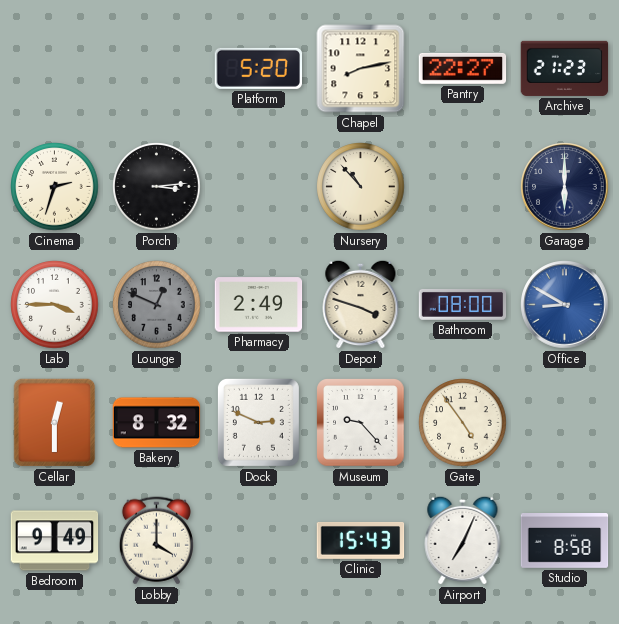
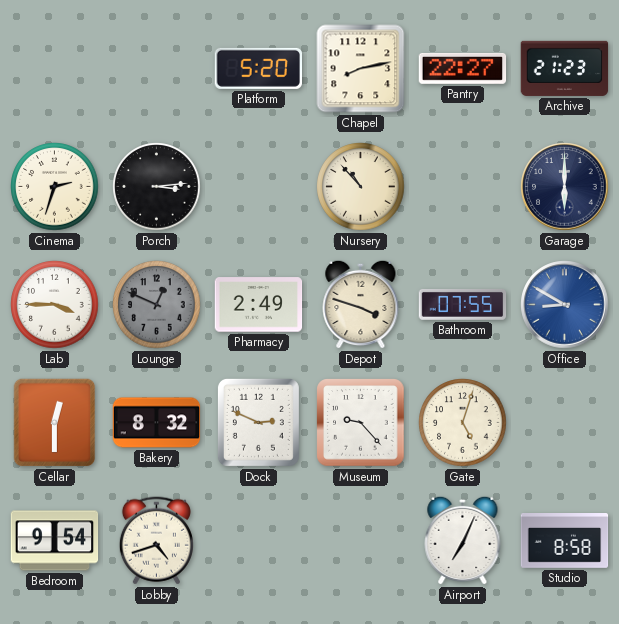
Bathroom: 08:00 -> 07:55 (463, 304)
Gate: 4:54 -> 5:03 (463, 423)
Bedroom: 9:49 -> 9:54 (55, 541)
Lobby: 4:00 -> 4:42 (156, 541)
Clinic: 15:43 -> none (361, 540)
